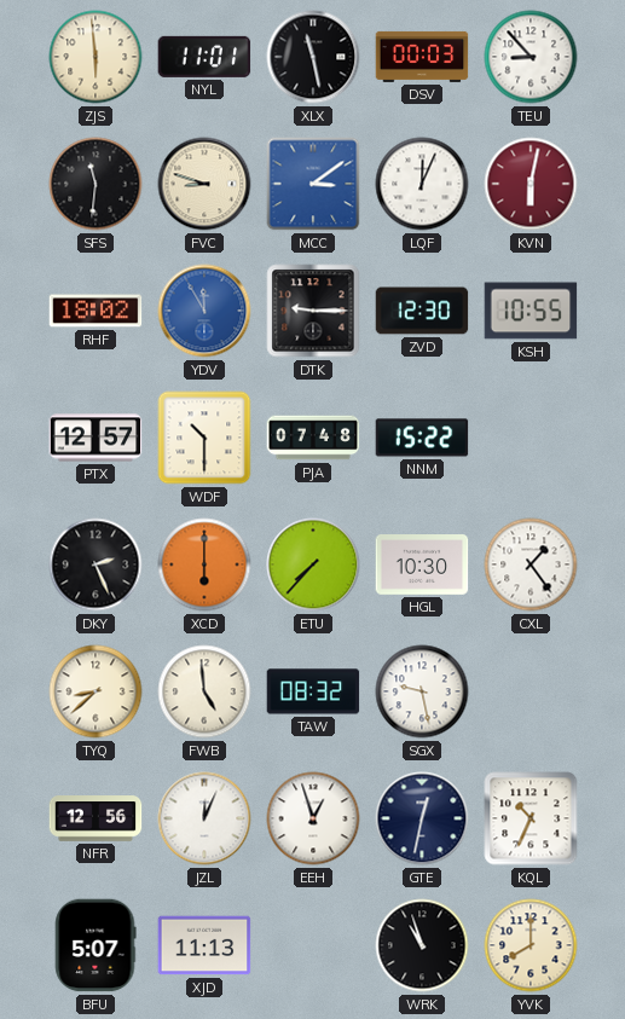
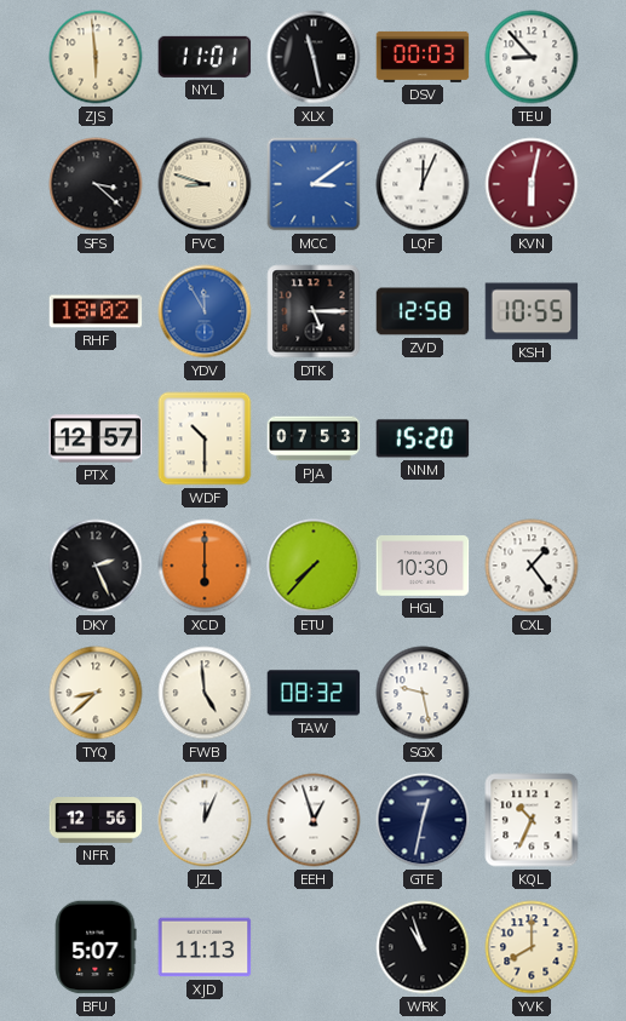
SFS: 11:31 -> 3:22 (96, 184)
DTK: 9:15 -> 5:15 (314, 311)
ZVD: 12:30 -> 12:58 (423, 311)
PJA: 07:48 -> 07:53 (314, 438)
NNM: 15:22 -> 15:20 (423, 438)
